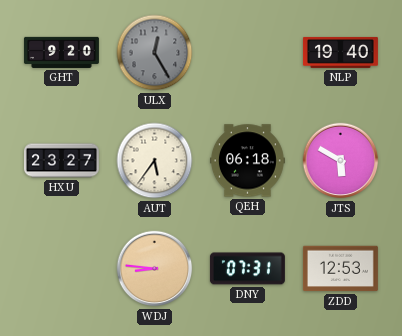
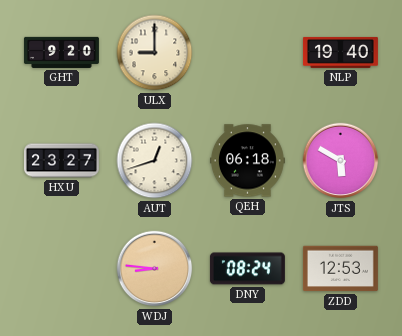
ULX: 12:25 -> 9:00 (155, 53)
ULX dial: grey -> cream (155, 53)
AUT: 5:36 -> 12:42 (155, 161)
DNY: 07:31 -> 08:24 (247, 269)
